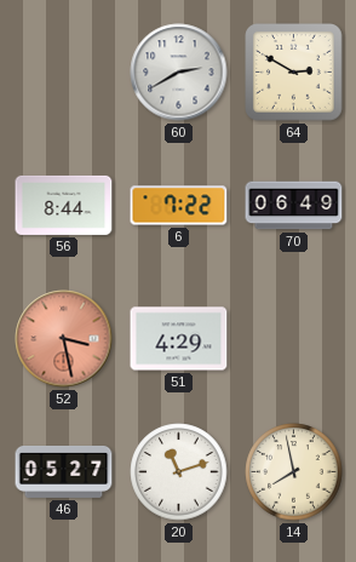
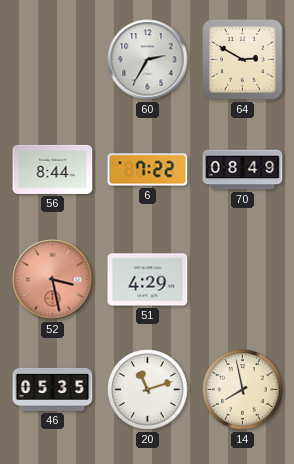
60: 2:40 -> 2:35 (148, 60)
70: 06:49 -> 08:49 (243, 170)
46: 05:27 -> 05:35 (53, 389)
